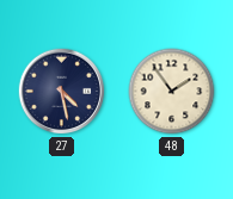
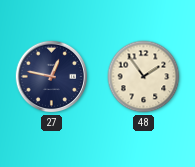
27: 4:28 -> 12:47 (52, 77)
